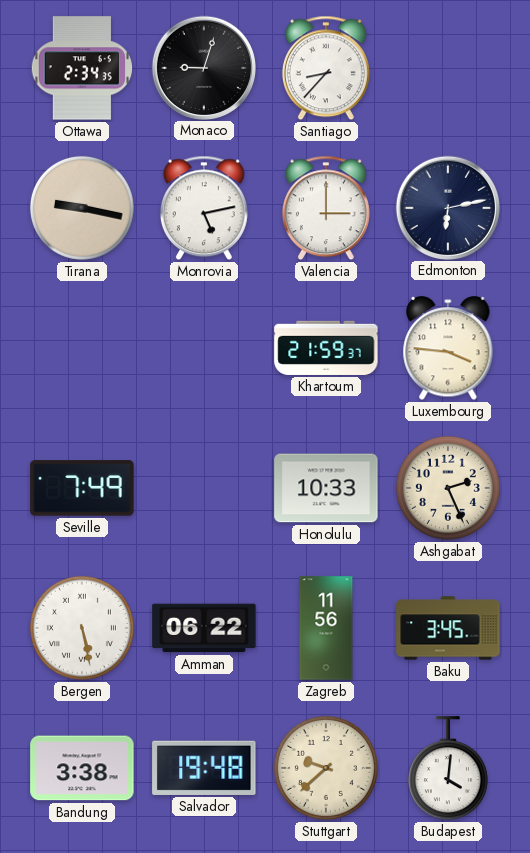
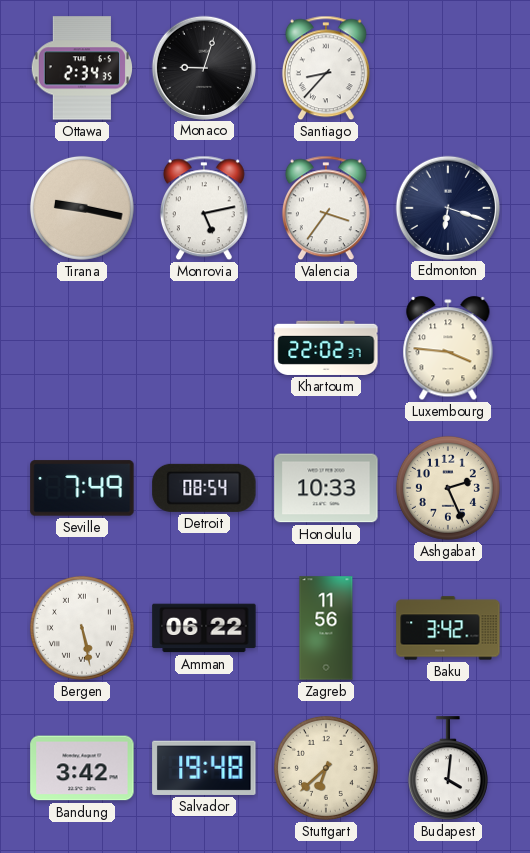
Valencia: 3:00 -> 3:36 (326, 208)
Edmonton: 6:13 -> 6:18 (447, 207)
Khartoum: 21:59 -> 22:02 (326, 348)
Detroit: none -> 08:54 (204, 488)
Baku: 3:45 -> 3:42 (448, 628)
Bandung: 3:38 -> 3:42 (82, 768)
Stuttgart: 9:38 -> 6:38 (326, 768)
